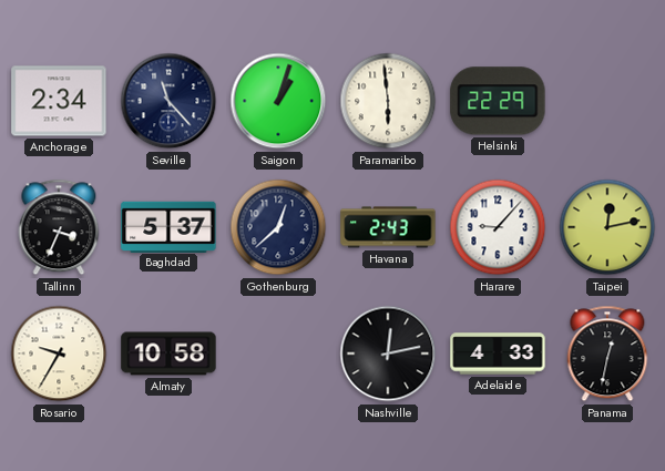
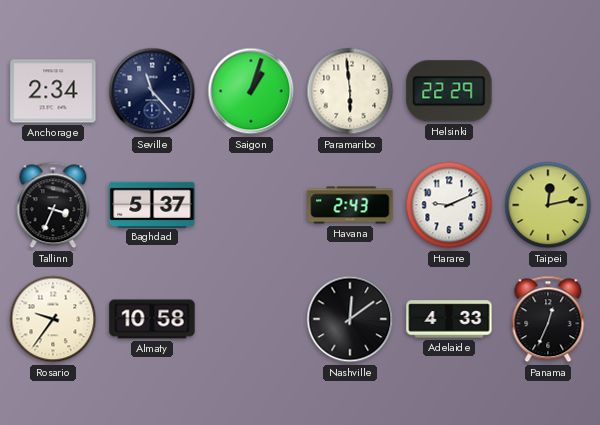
Gothenburg: 12:38 -> none (278, 227)
Harare: 9:07 -> 9:11 (449, 205)
Rosario: 9:35 -> 9:36 (53, 319)
Nashville: 12:13 -> 12:09 (350, 319)
Panama: 12:32 -> 12:34 (548, 319)
